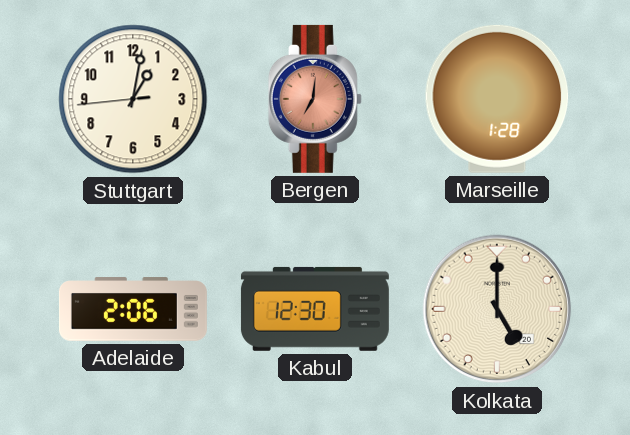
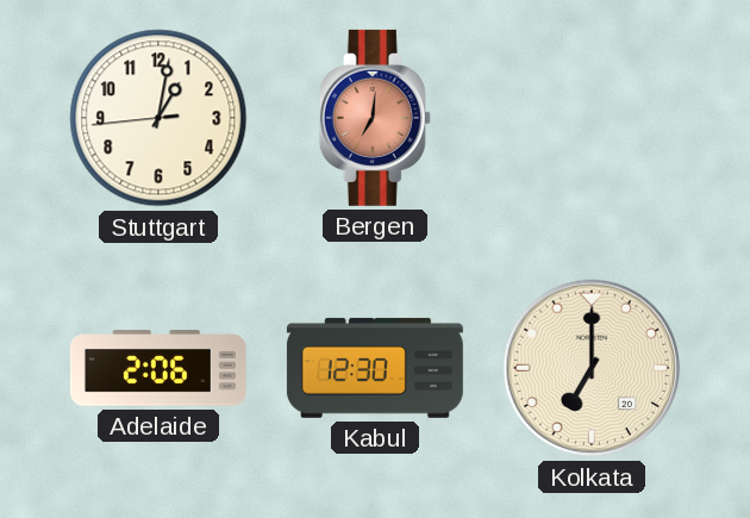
Marseille: 1:28 -> none (497, 99)
Kolkata: 5:00 -> 7:00 (592, 368)
